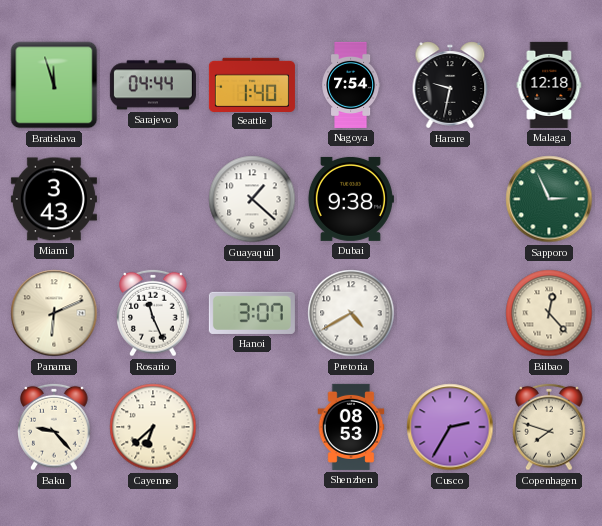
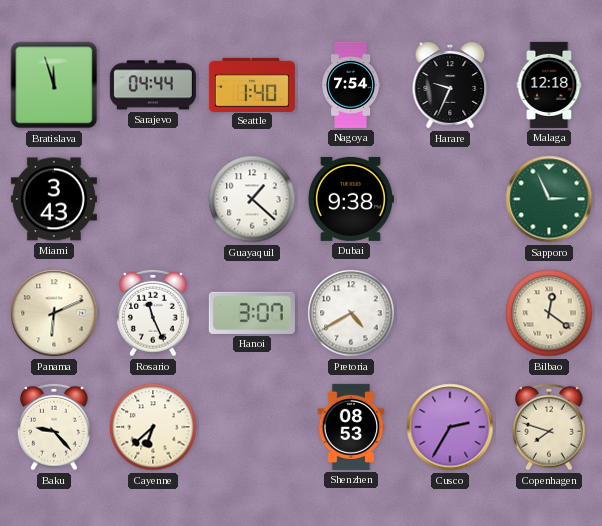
Harare: 9:32 -> 9:34 (450, 85)
Bilbao: 12:23 -> 12:21 (549, 313)
